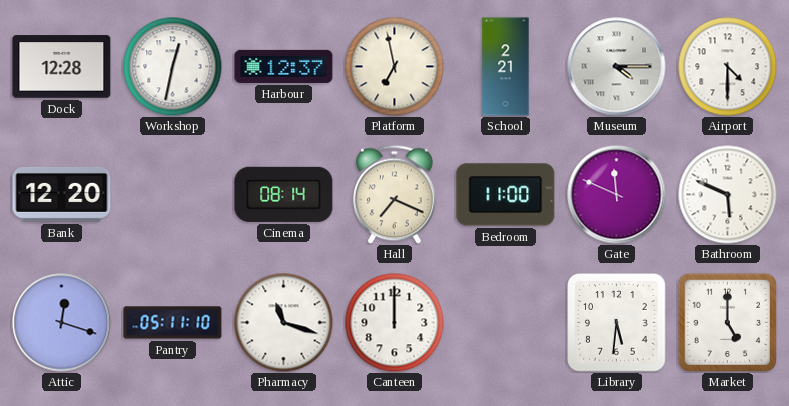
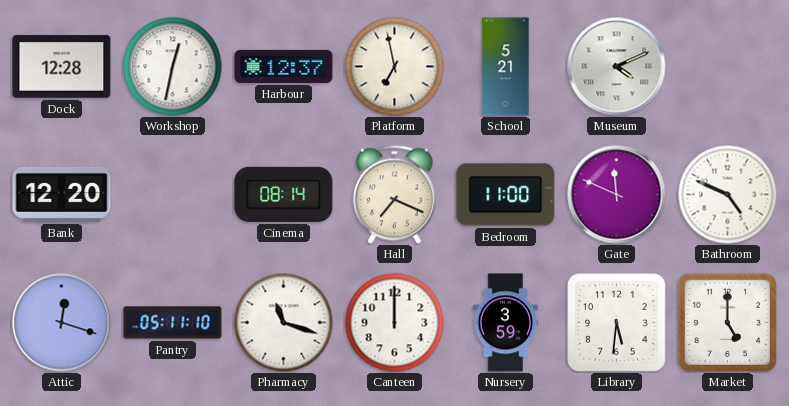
School: 2:21 -> 5:21 (506, 67)
Museum: 4:15 -> 4:11 (617, 67)
Airport: 4:30 -> none (728, 67)
Bathroom: 5:49 -> 4:49 (728, 195)
Nursery: none -> 3:59 (506, 323)
